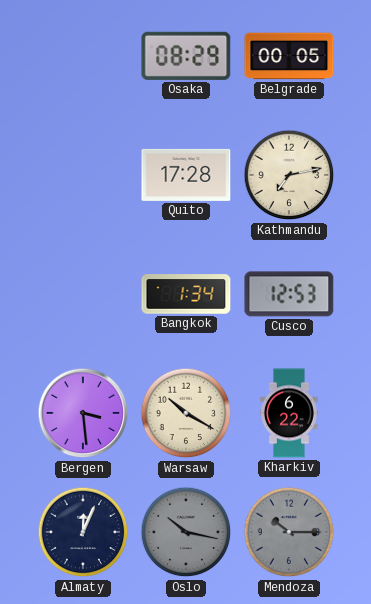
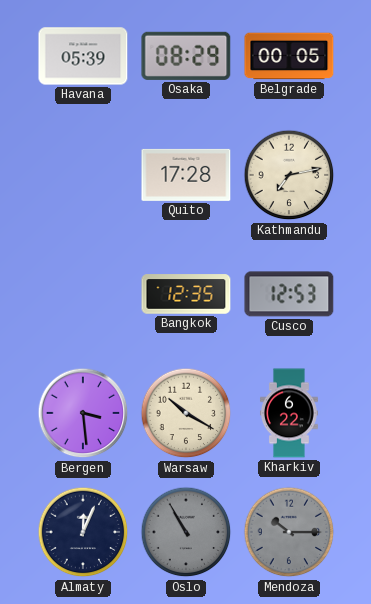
Havana: none -> 05:39 (83, 56)
Bangkok: 1:34 -> 12:35 (186, 294)
Oslo: 10:17 -> 10:55 (186, 532)
